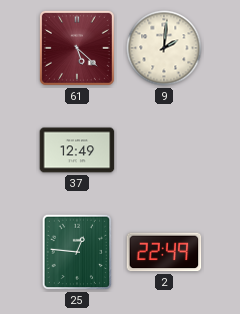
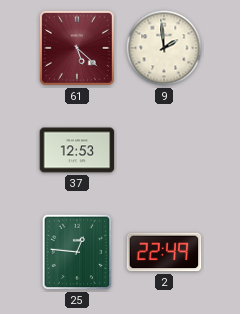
9: 2:01 -> 1:59 (164, 48)
37: 12:49 -> 12:53 (77, 150)
